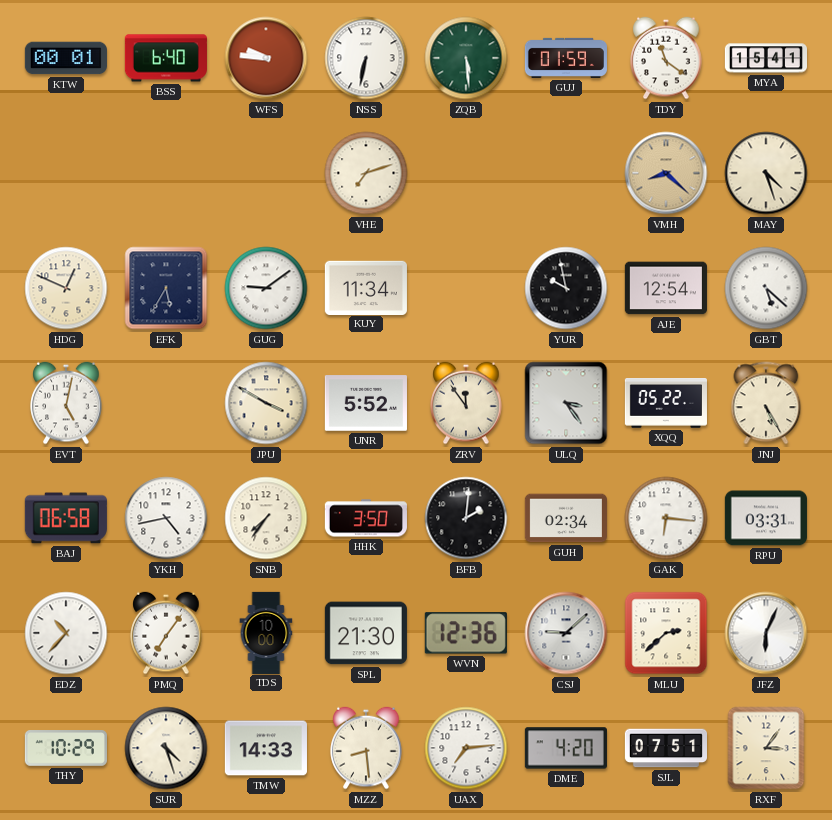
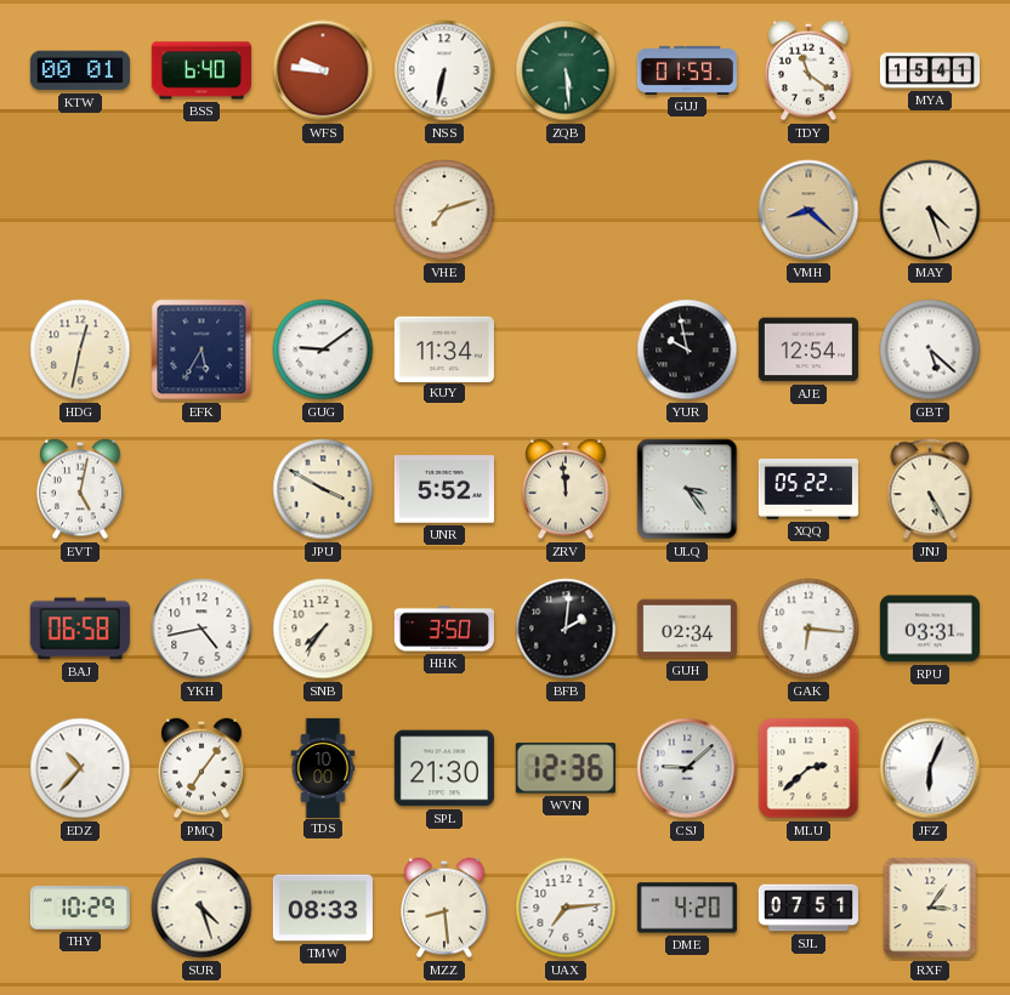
HDG: 12:49 -> 12:32 (80, 349)
ZRV: 11:54 -> 11:59 (566, 489)
TMW: 14:33 -> 08:33 (323, 908)
